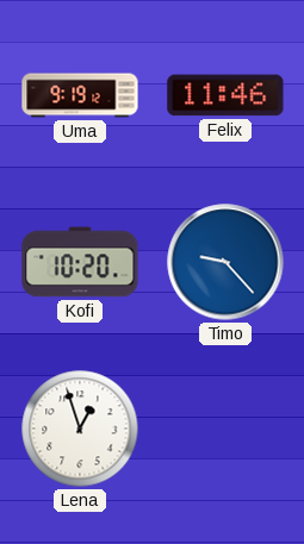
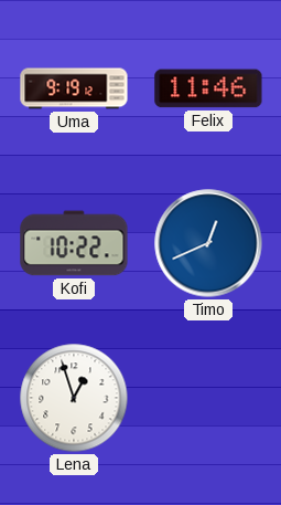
Kofi: 10:20 -> 10:22 (74, 243)
Timo: 9:23 -> 12:41 (208, 243)
